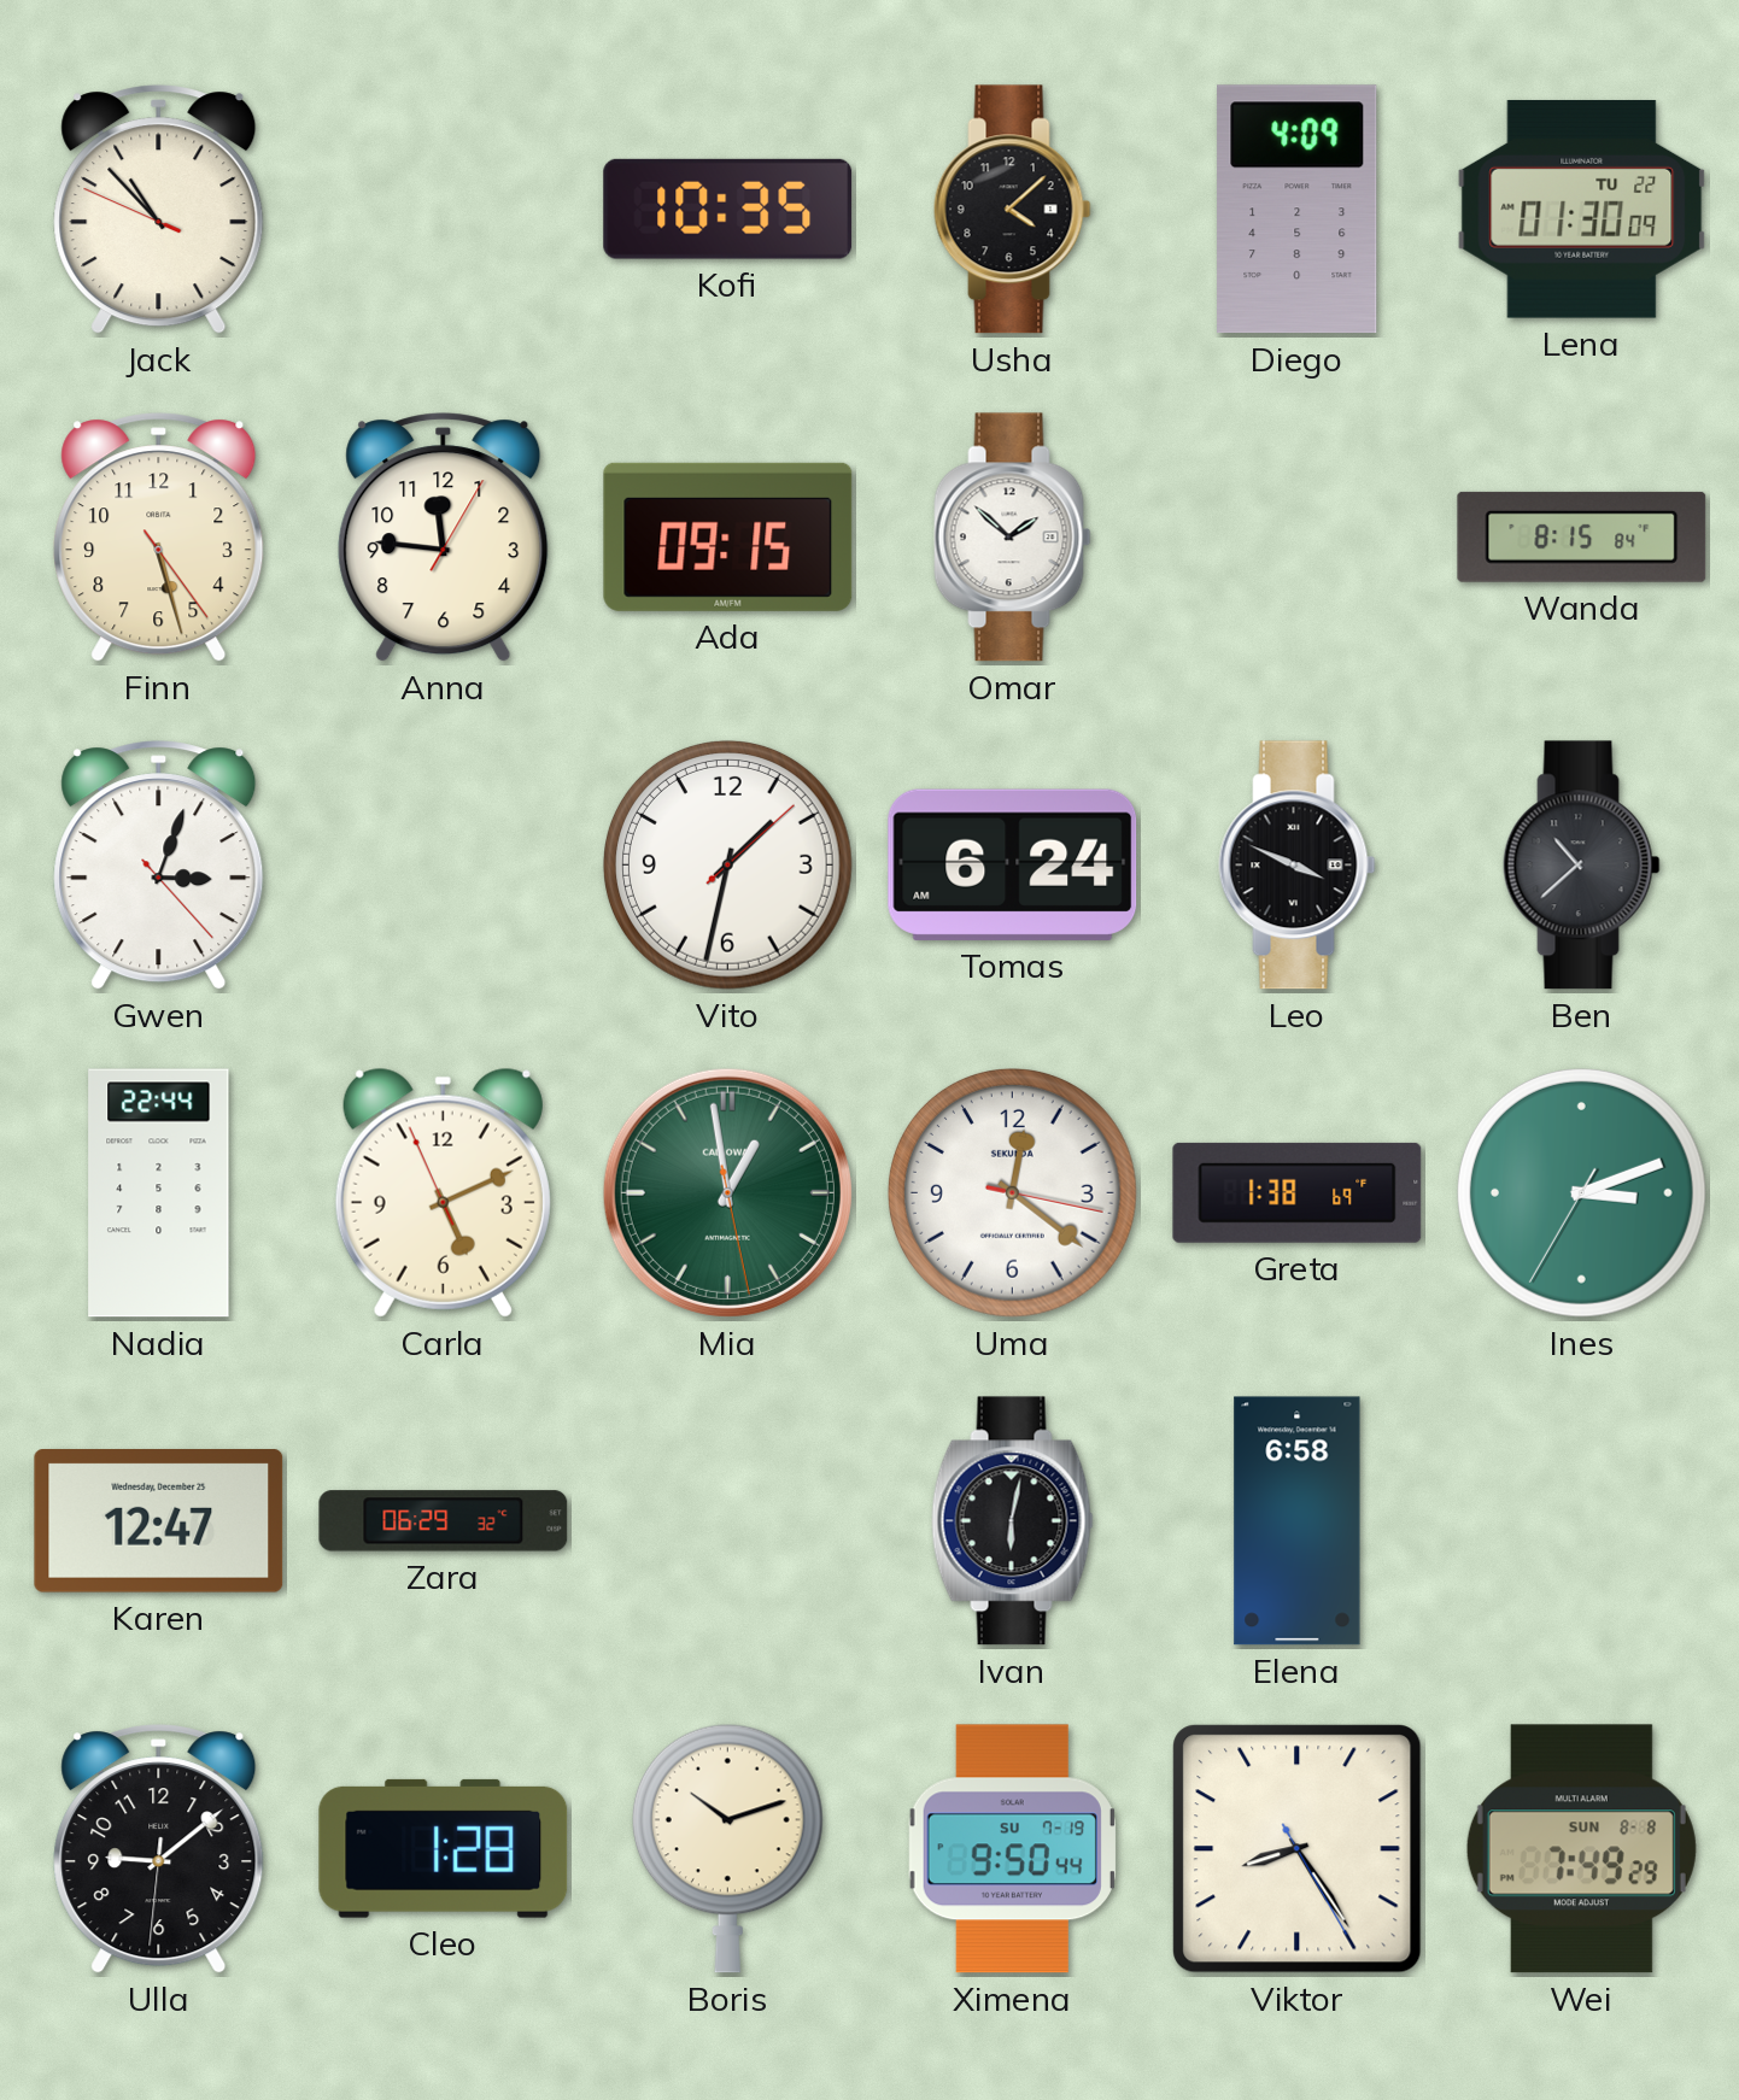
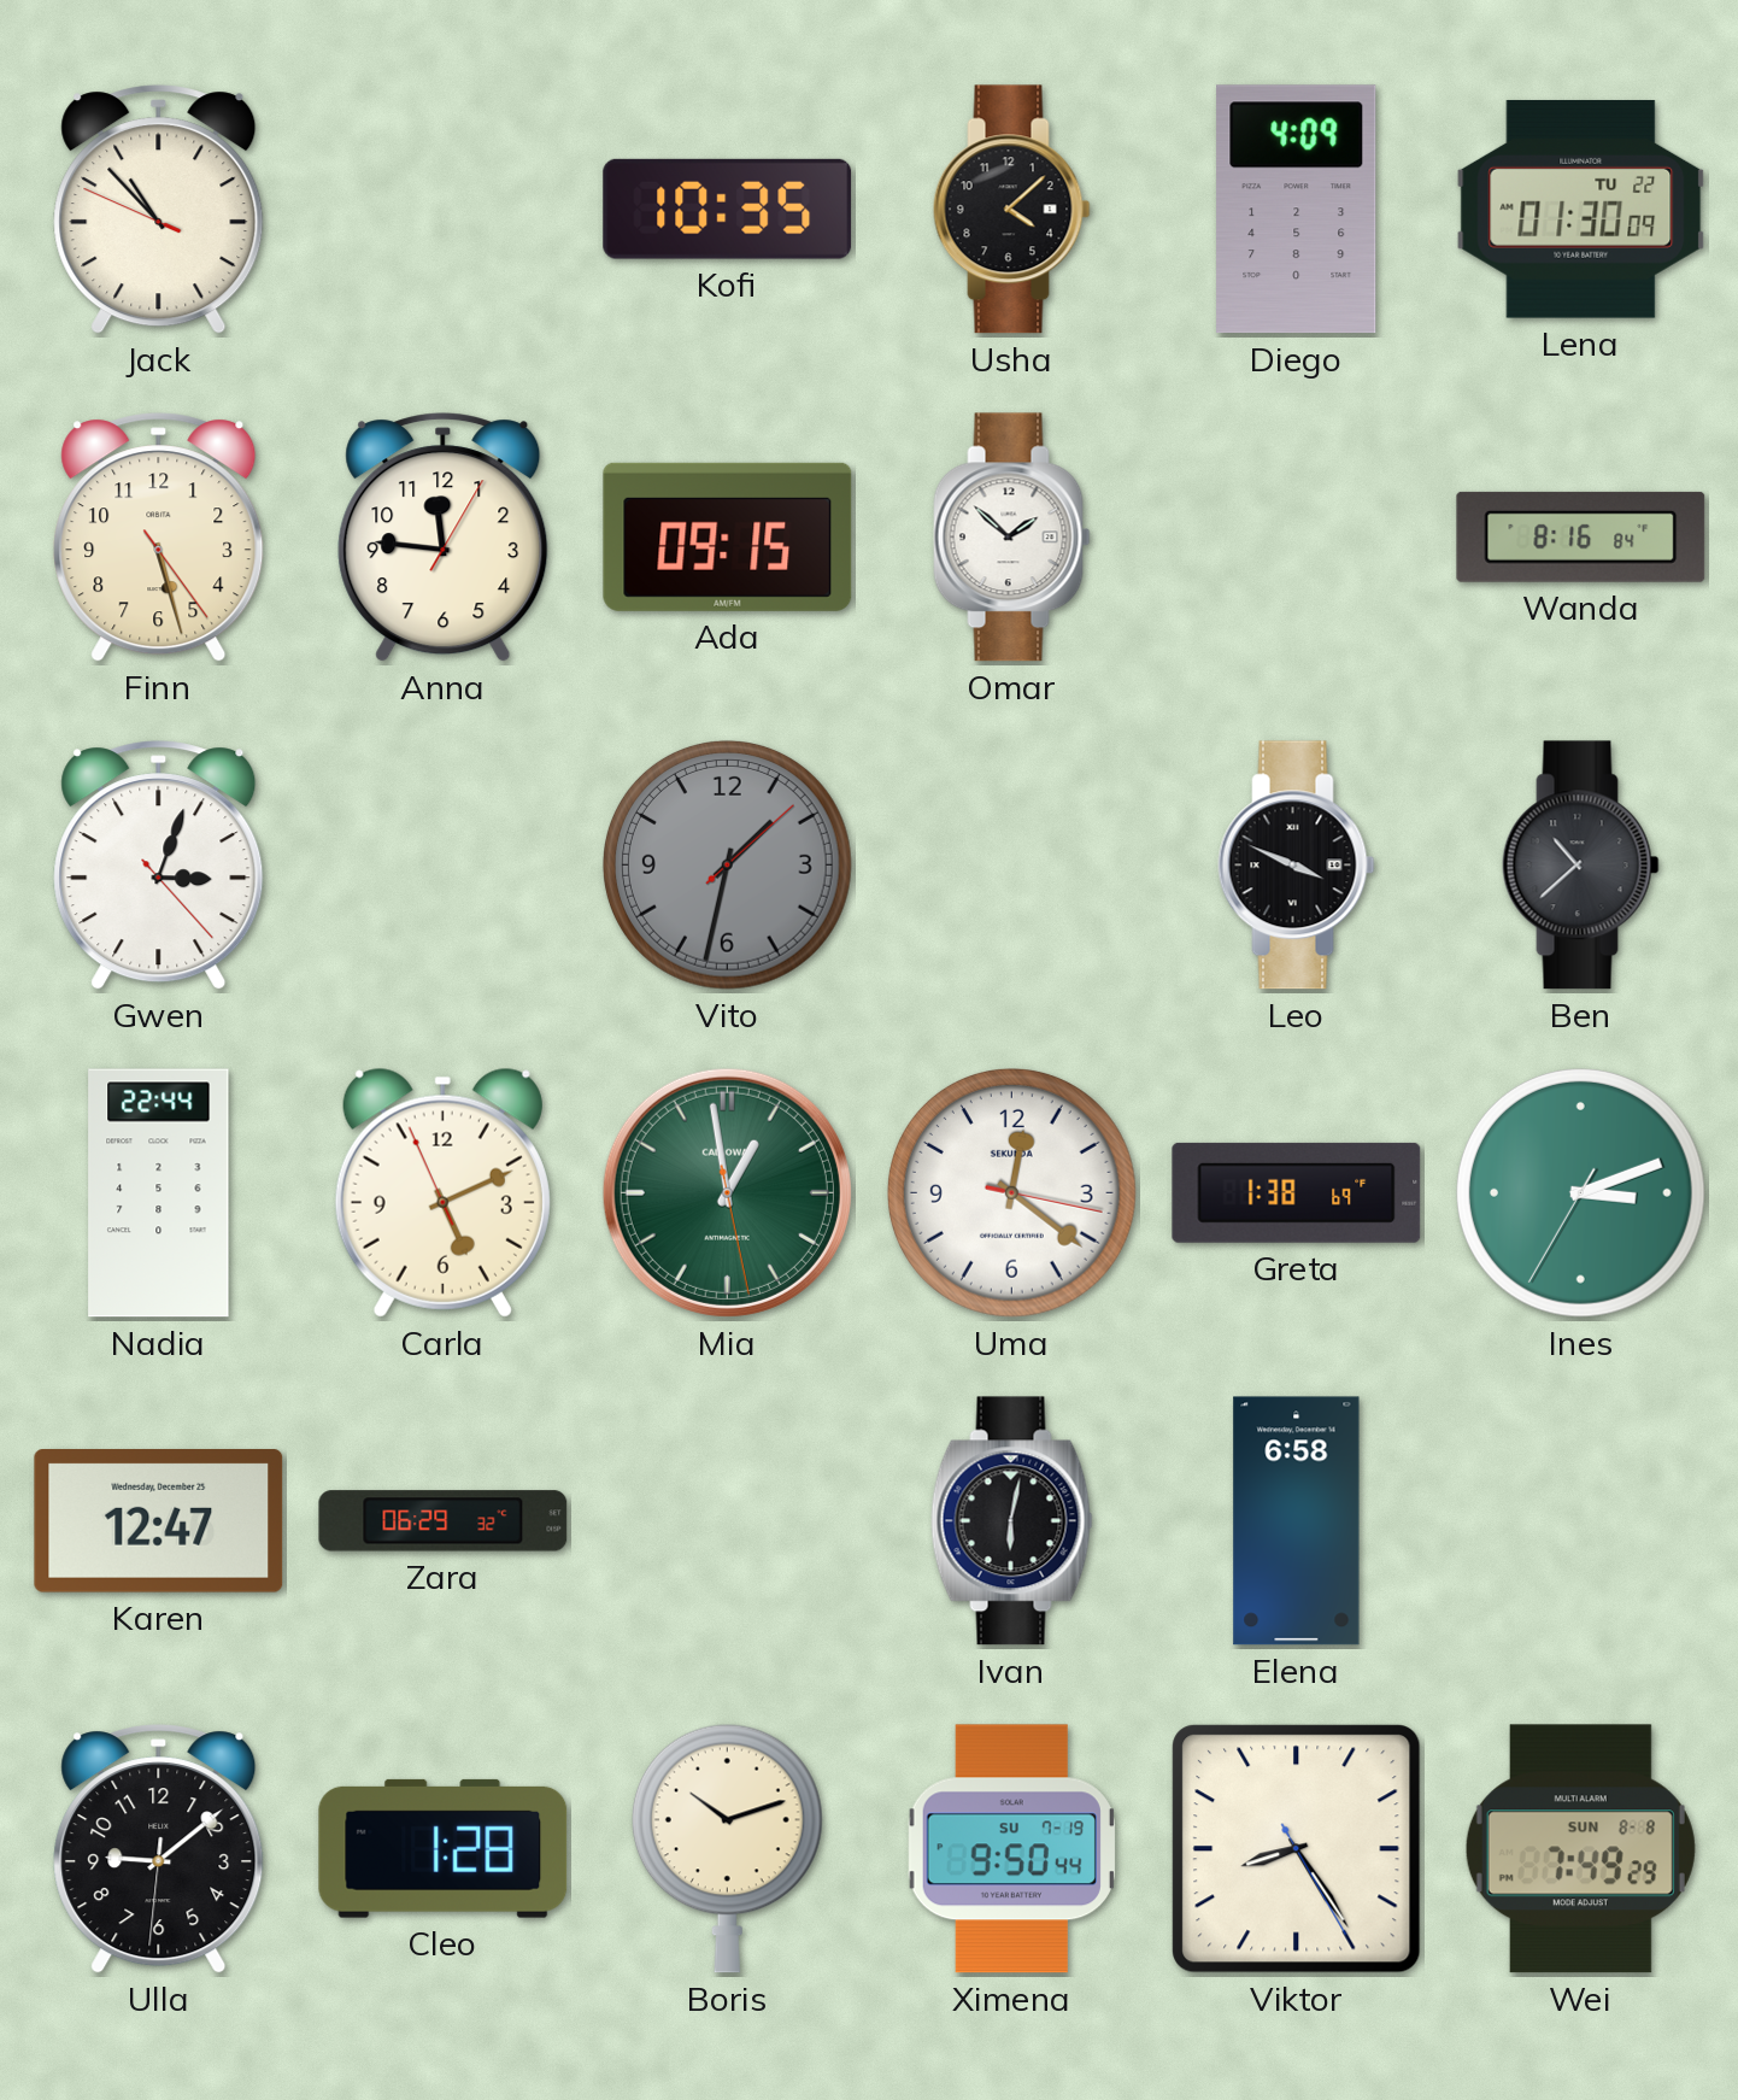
Wanda: 8:15 -> 8:16 (1581, 536)
Vito dial: white -> grey (728, 866)
Tomas: 6:24 -> none (1013, 864)
